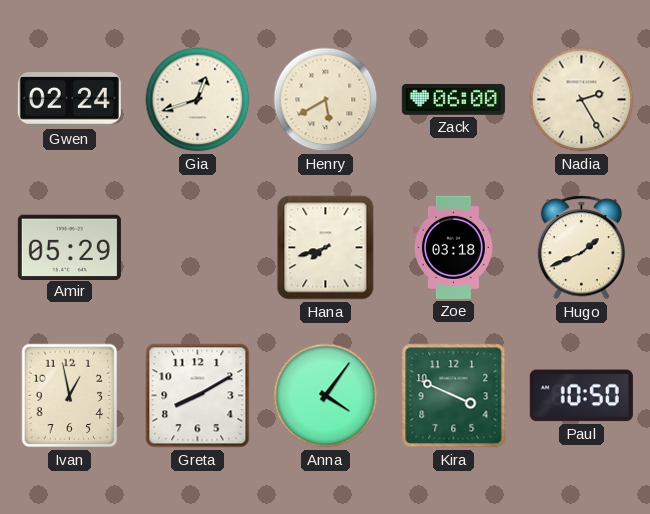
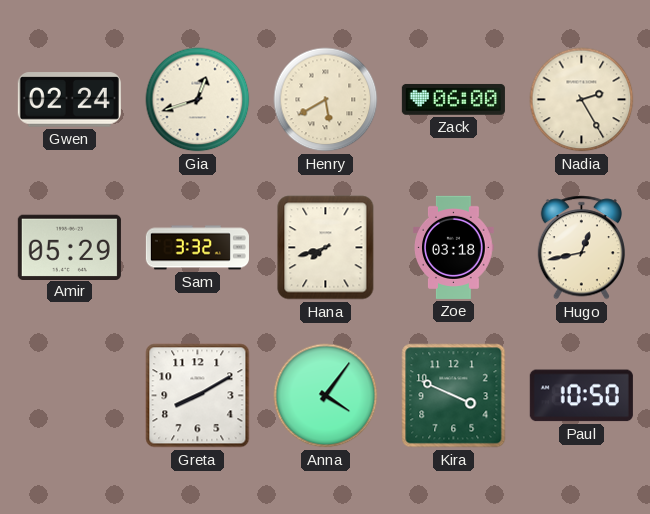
Sam: none -> 3:32 (197, 248)
Hugo: 1:41 -> 12:43 (581, 248)
Ivan: 12:58 -> none (70, 396)
